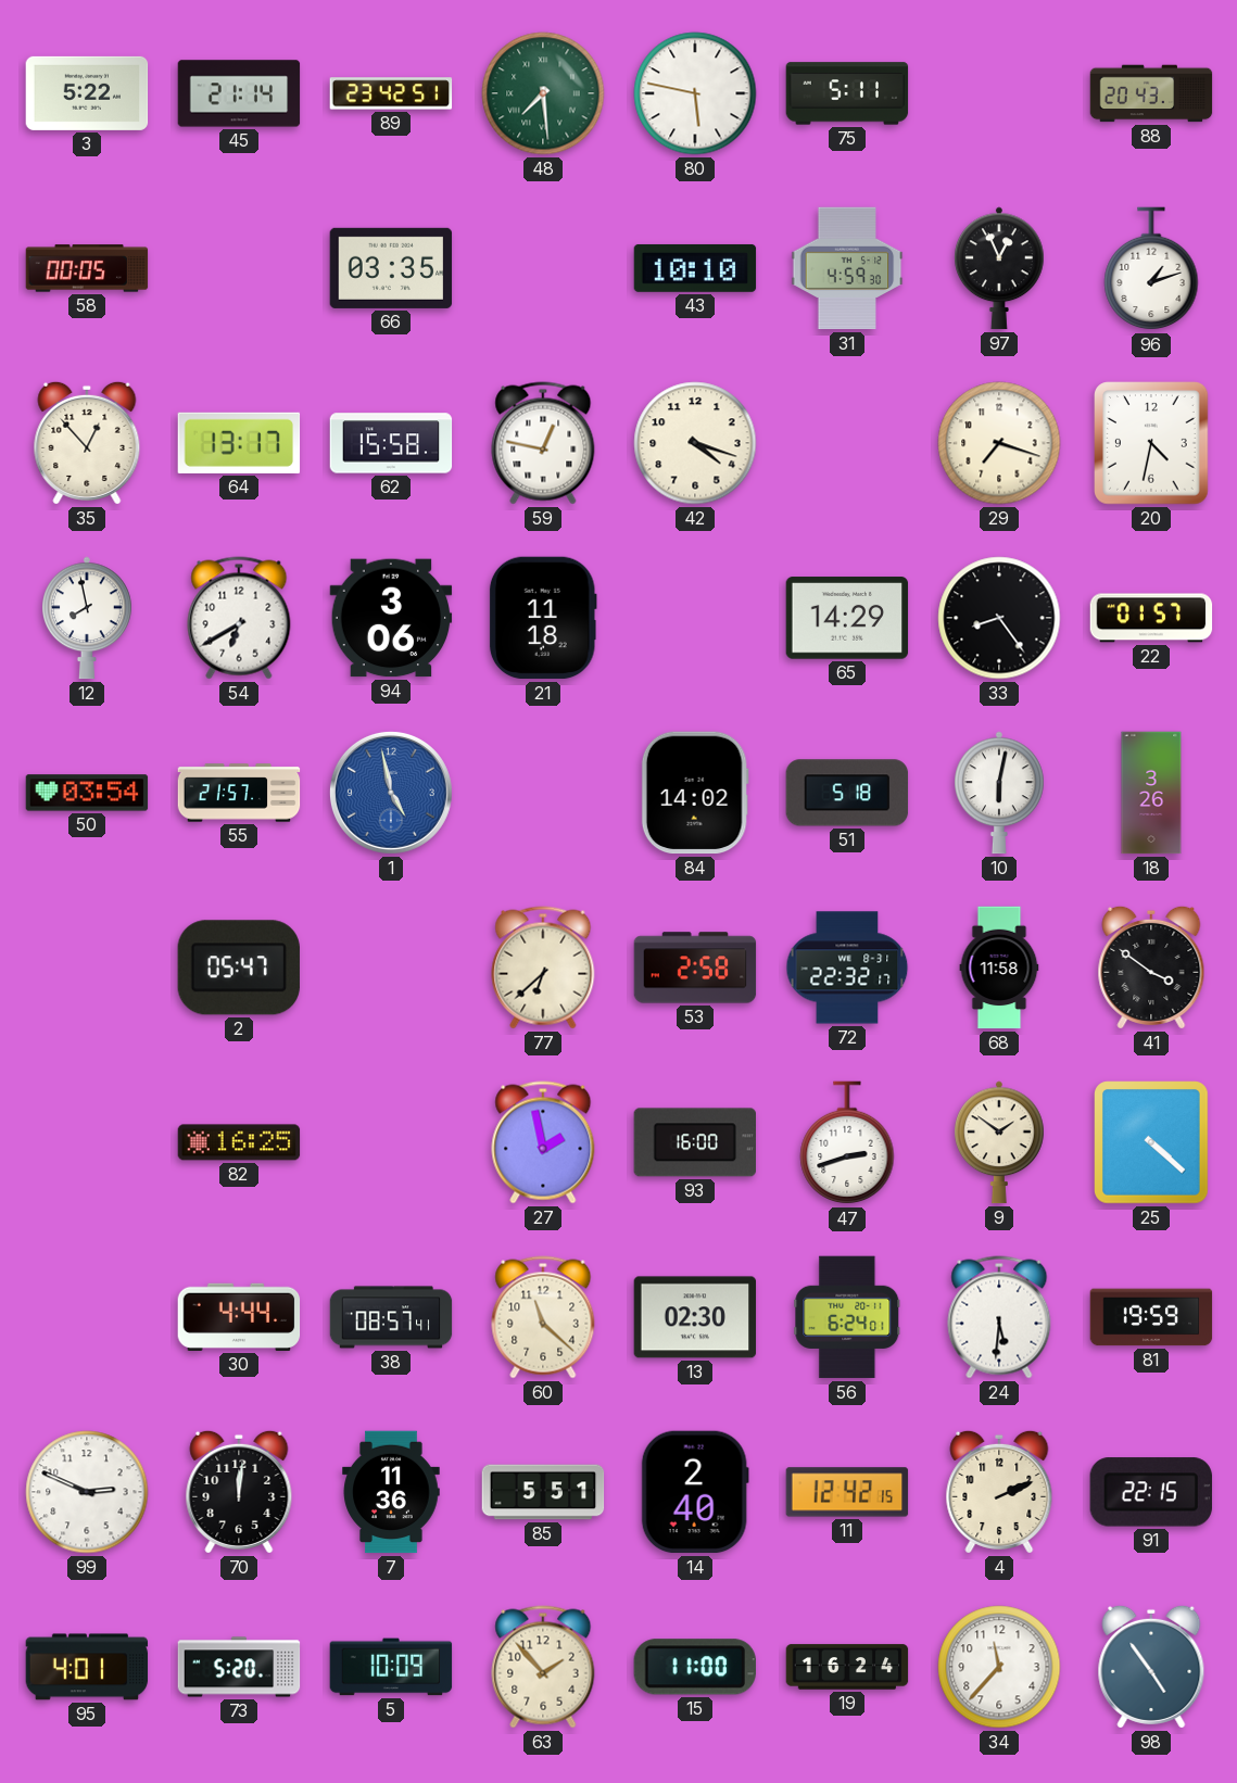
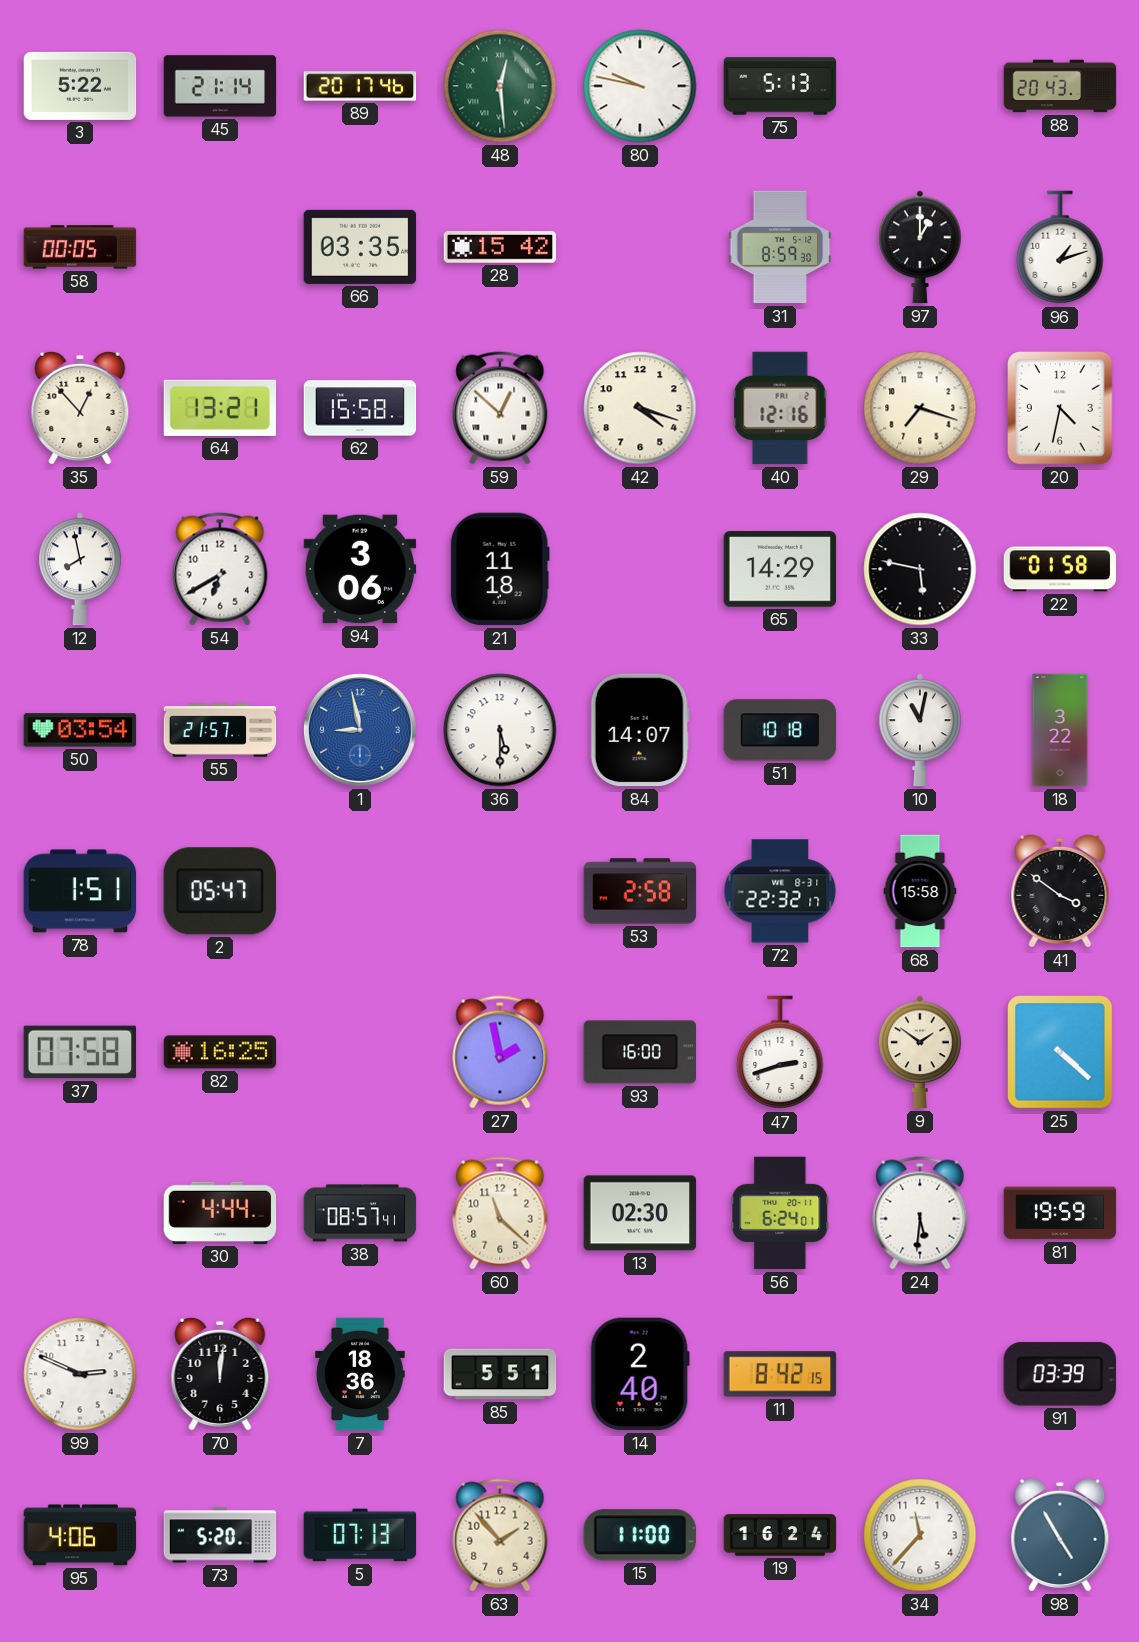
89: 23:42 -> 20:17 (360, 86)
48: 7:29 -> 12:29 (500, 86)
80: 5:47 -> 9:47 (640, 86)
75: 5:11 -> 5:13 (780, 86)
28: none -> 15:42 (500, 247)
43: 10:10 -> none (695, 268)
31: 4:59 -> 8:59 (780, 247)
97: 12:56 -> 1:00 (921, 247)
64: 13:17 -> 13:21 (220, 408)
59: 12:47 -> 12:52 (500, 408)
40: none -> 12:16 (780, 408)
33: 8:24 -> 5:47 (920, 569)
22: 01:57 -> 01:58 (1060, 569)
1: 4:58 -> 8:58 (360, 730)
36: none -> 5:30 (500, 730)
84: 14:02 -> 14:07 (640, 730)
51: 5:18 -> 10:18 (780, 730)
10: 6:02 -> 11:02 (921, 730)
18: 3:26 -> 3:22 (1060, 730)
78: none -> 1:51 (80, 891)
77: 6:38 -> none (543, 968)
68: 11:58 -> 15:58 (920, 891)
37: none -> 07:58 (80, 1052)
7: 11:36 -> 18:36 (360, 1374)
11: 12:42 -> 8:42 (780, 1374)
4: 2:11 -> none (999, 1492)
91: 22:15 -> 03:39 (1060, 1374)
95: 4:01 -> 4:06 (80, 1535)
5: 10:09 -> 07:13 (360, 1535)
98: 4:54 -> 4:55 (1060, 1535)
